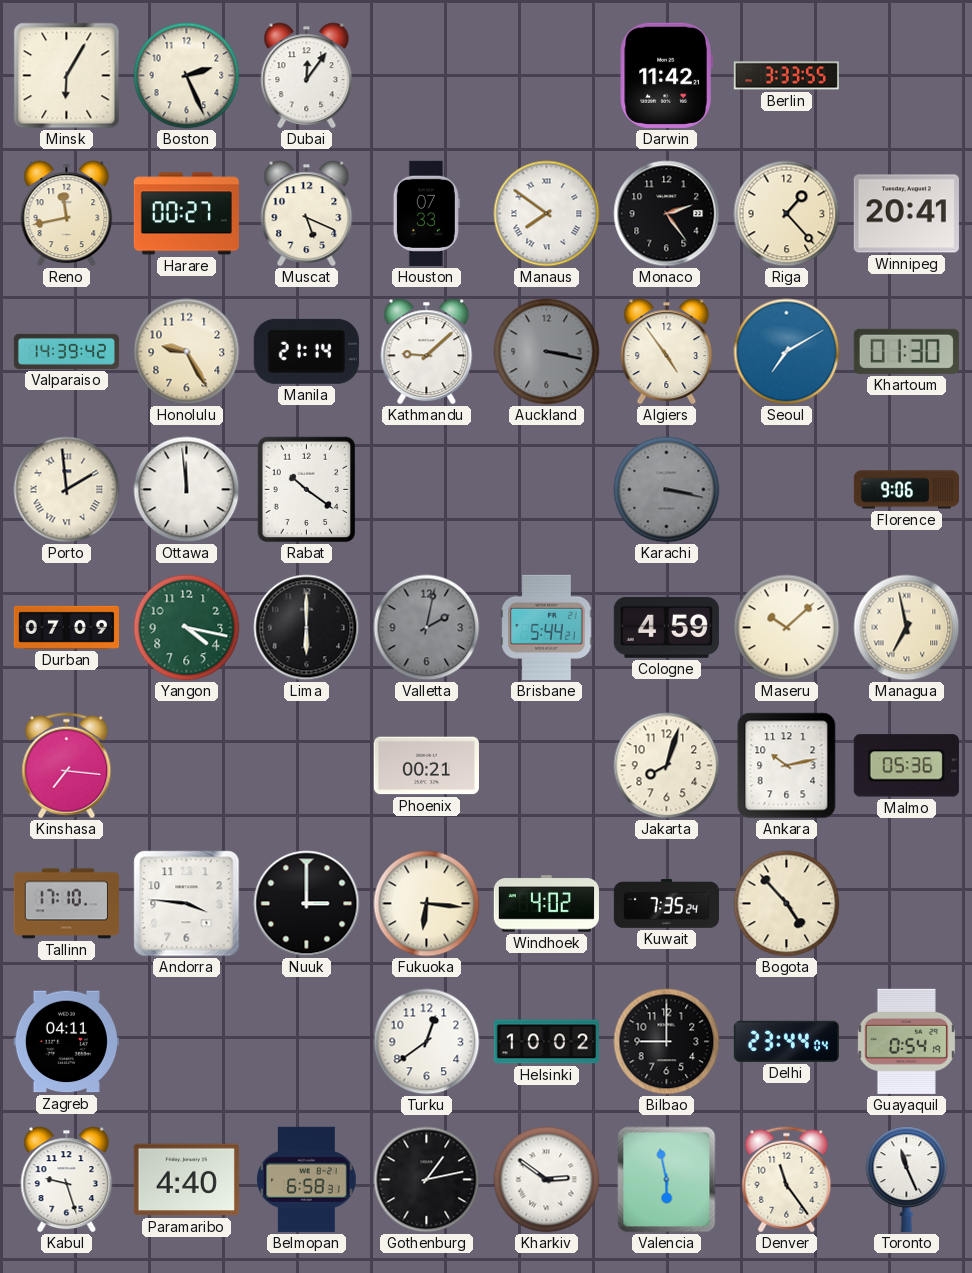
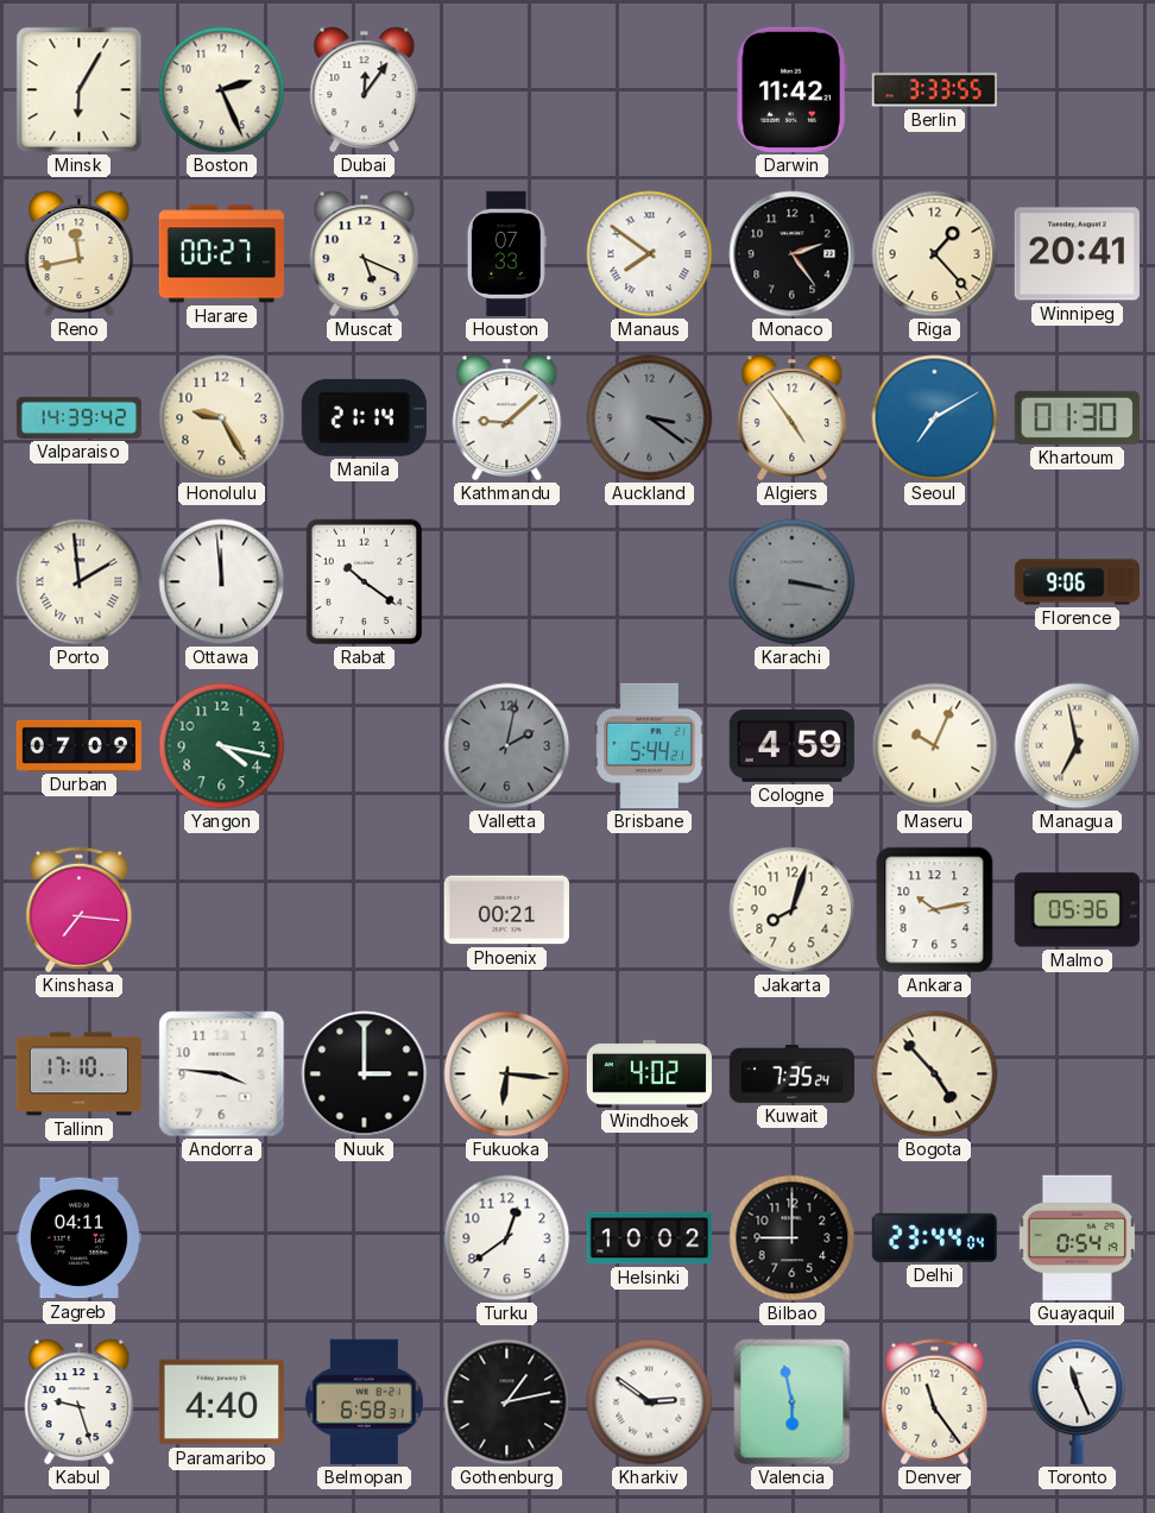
Auckland: 3:17 -> 3:21 (650, 418)
Lima: 6:00 -> none (307, 628)
Maseru: 10:08 -> 10:04 (935, 746)
